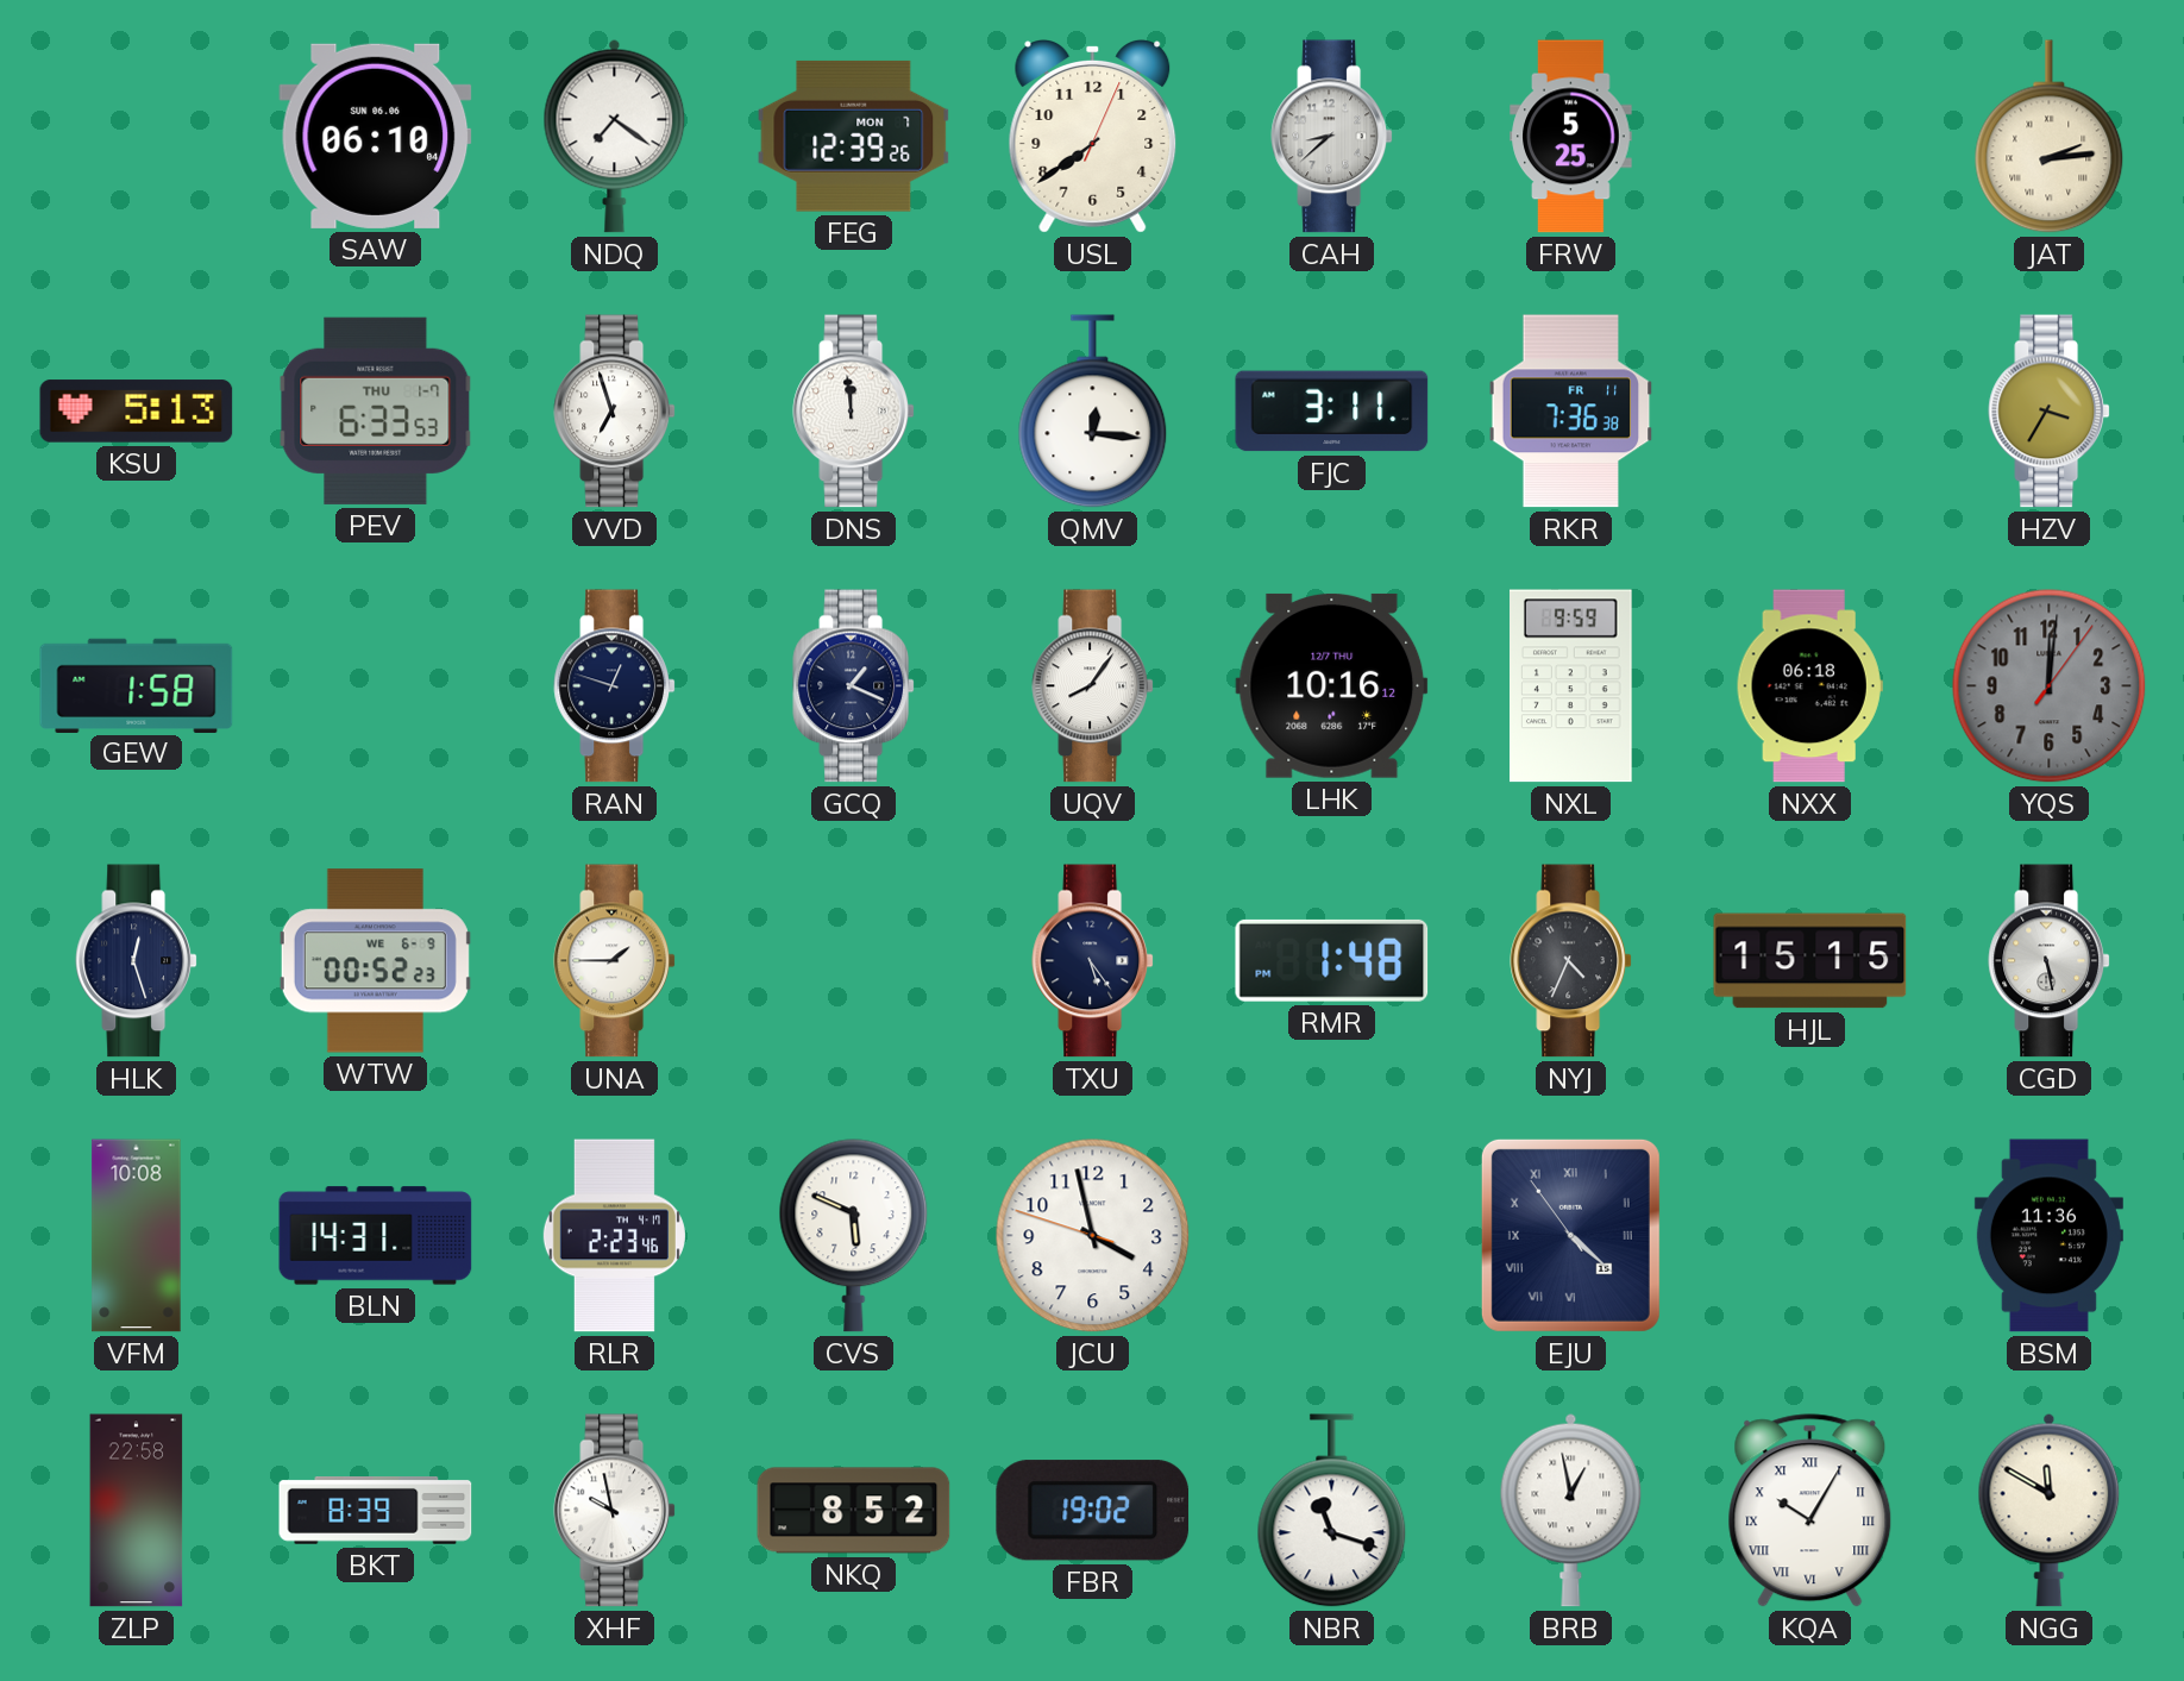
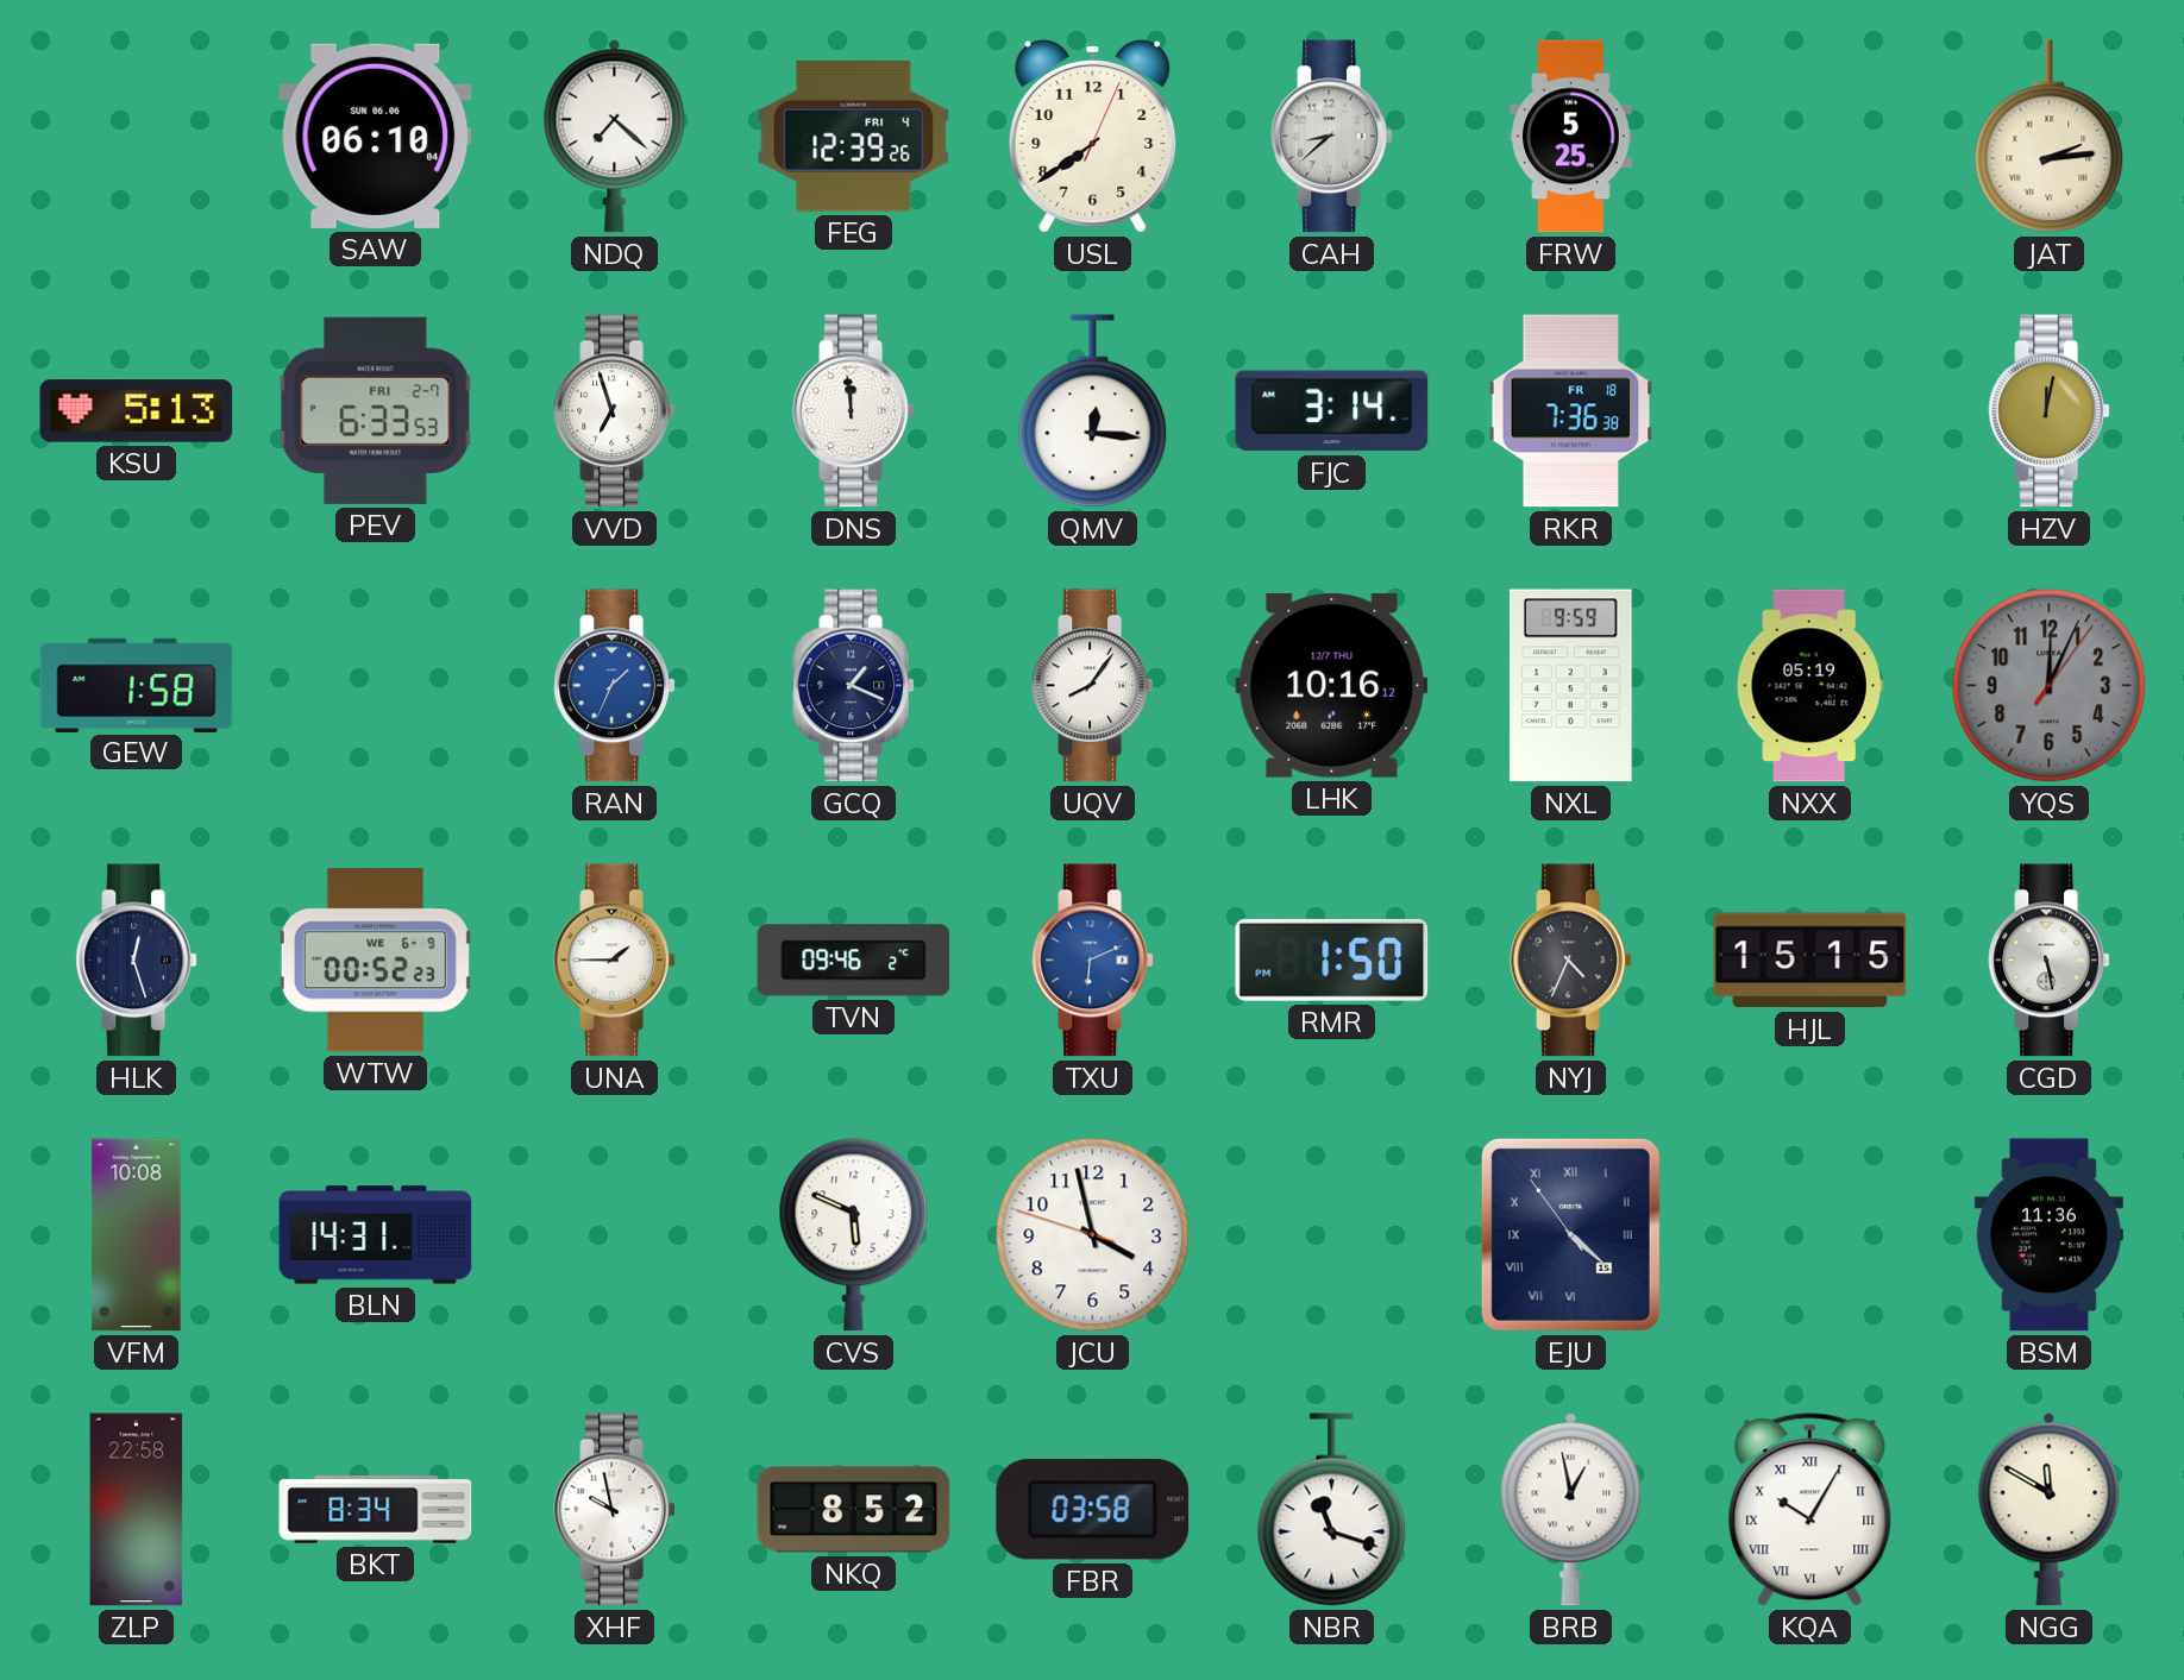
NDQ: 7:21 -> 7:22 (615, 136)
FEG date: MON 7 -> FRI 4 (854, 136)
PEV date: THU 1-7 -> FRI 2-7 (376, 410)
FJC: 3:11 -> 3:14 (1332, 411)
RKR date: FR 11 -> FR 18 (1571, 411)
HZV: 3:35 -> 12:02 (2048, 411)
RAN: 12:48 -> 1:34 (614, 686)
RAN dial: navy -> blue (614, 686)
NXX: 06:18 -> 05:19 (1809, 686)
YQS: 12:01 -> 12:04 (2050, 686)
TVN: none -> 09:46 (854, 961)
TXU: 5:24 -> 6:11 (1092, 961)
TXU dial: navy -> blue (1092, 961)
RMR: 1:48 -> 1:50 (1332, 959)
RLR: 2:23 -> none (614, 1236)
BKT: 8:39 -> 8:34 (376, 1510)
FBR: 19:02 -> 03:58 (1093, 1510)
